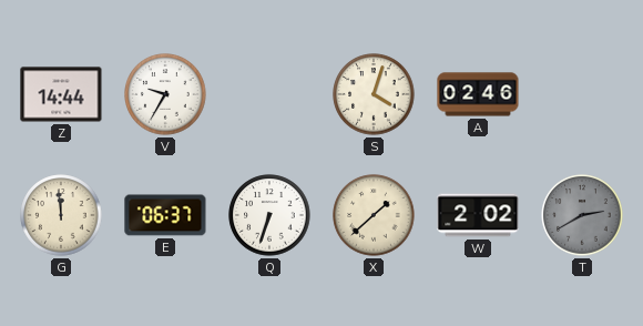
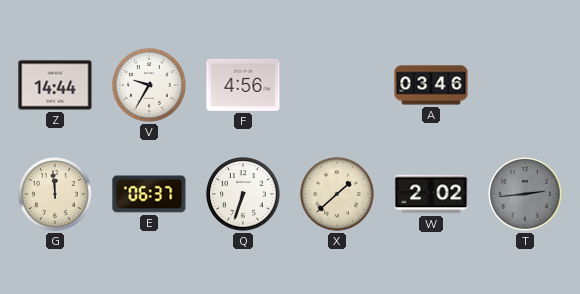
F: none -> 4:56 (243, 85)
S: 4:03 -> none (374, 94)
A: 02:46 -> 03:46 (431, 85)
T: 2:40 -> 2:44 (525, 194)
